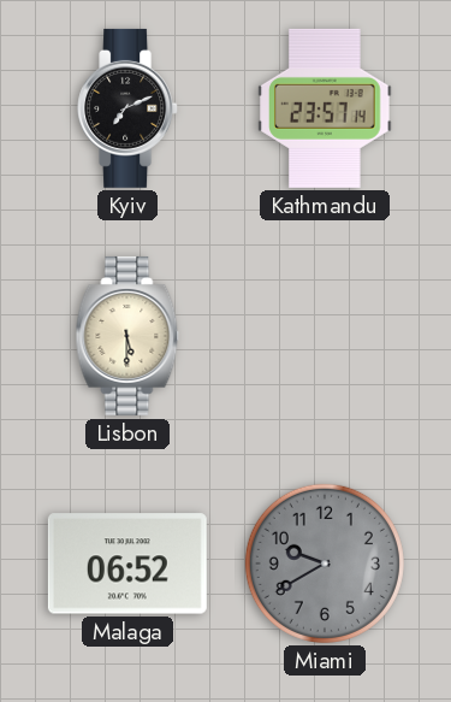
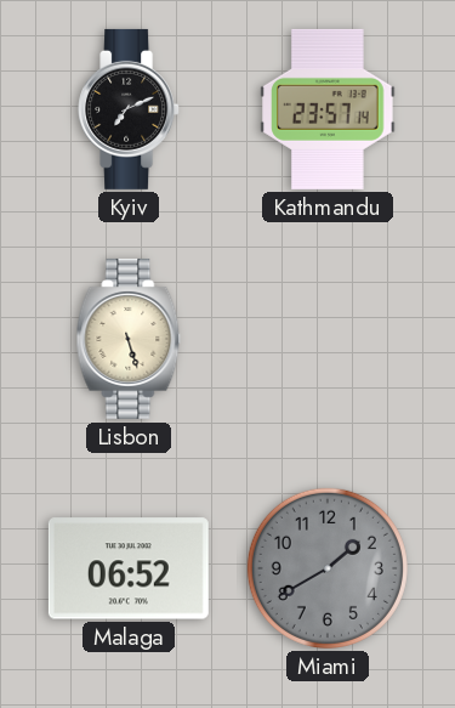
Lisbon: 5:30 -> 5:27 (129, 339)
Miami: 9:40 -> 1:40 (328, 568)
